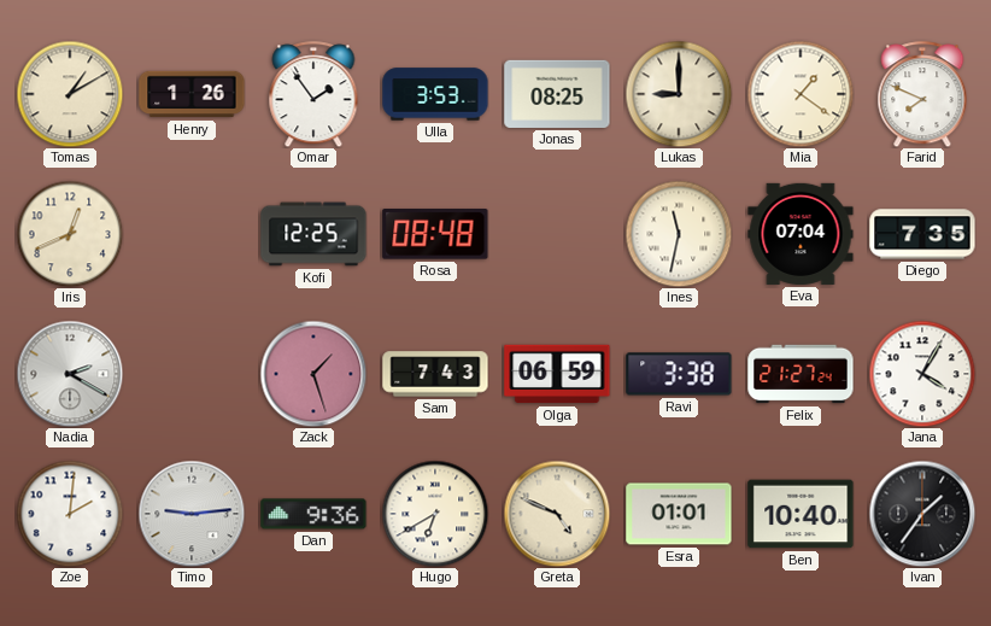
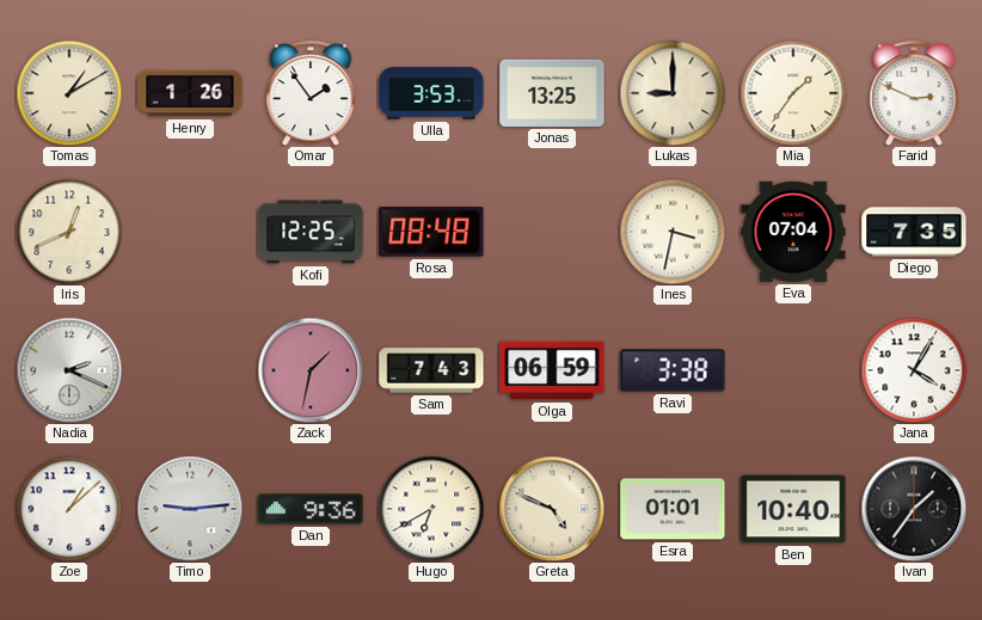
Jonas: 08:25 -> 13:25 (552, 93)
Mia: 1:21 -> 1:36 (793, 93)
Farid: 7:49 -> 2:49 (914, 93)
Ines: 11:32 -> 3:32 (673, 232)
Nadia: 2:20 -> 2:19 (69, 370)
Zack: 1:27 -> 1:32 (311, 370)
Felix: 21:27 -> none (801, 374)
Zoe: 2:01 -> 1:08 (69, 509)
